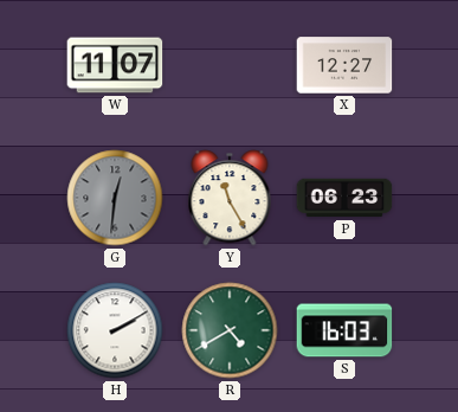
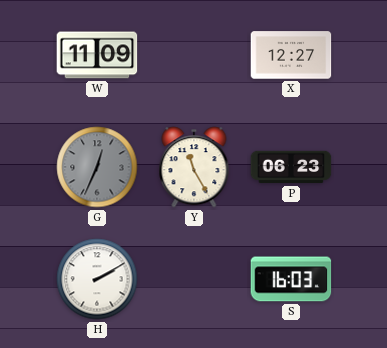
W: 11:07 -> 11:09 (97, 55)
G: 12:31 -> 12:34 (97, 167)
R: 4:40 -> none (230, 330)
